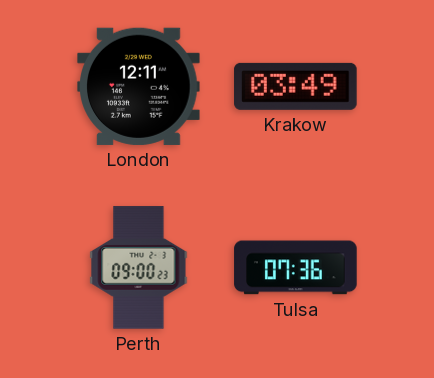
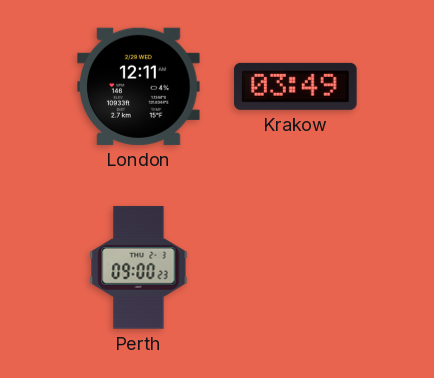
Tulsa: 07:36 -> none (296, 268)
